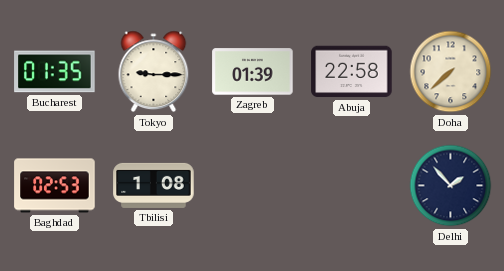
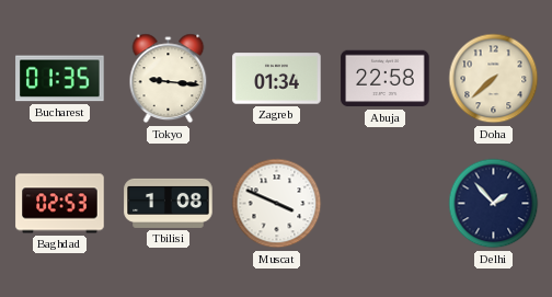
Tokyo: 9:15 -> 9:16 (169, 79)
Zagreb: 01:39 -> 01:34 (277, 79)
Muscat: none -> 3:49 (277, 204)
